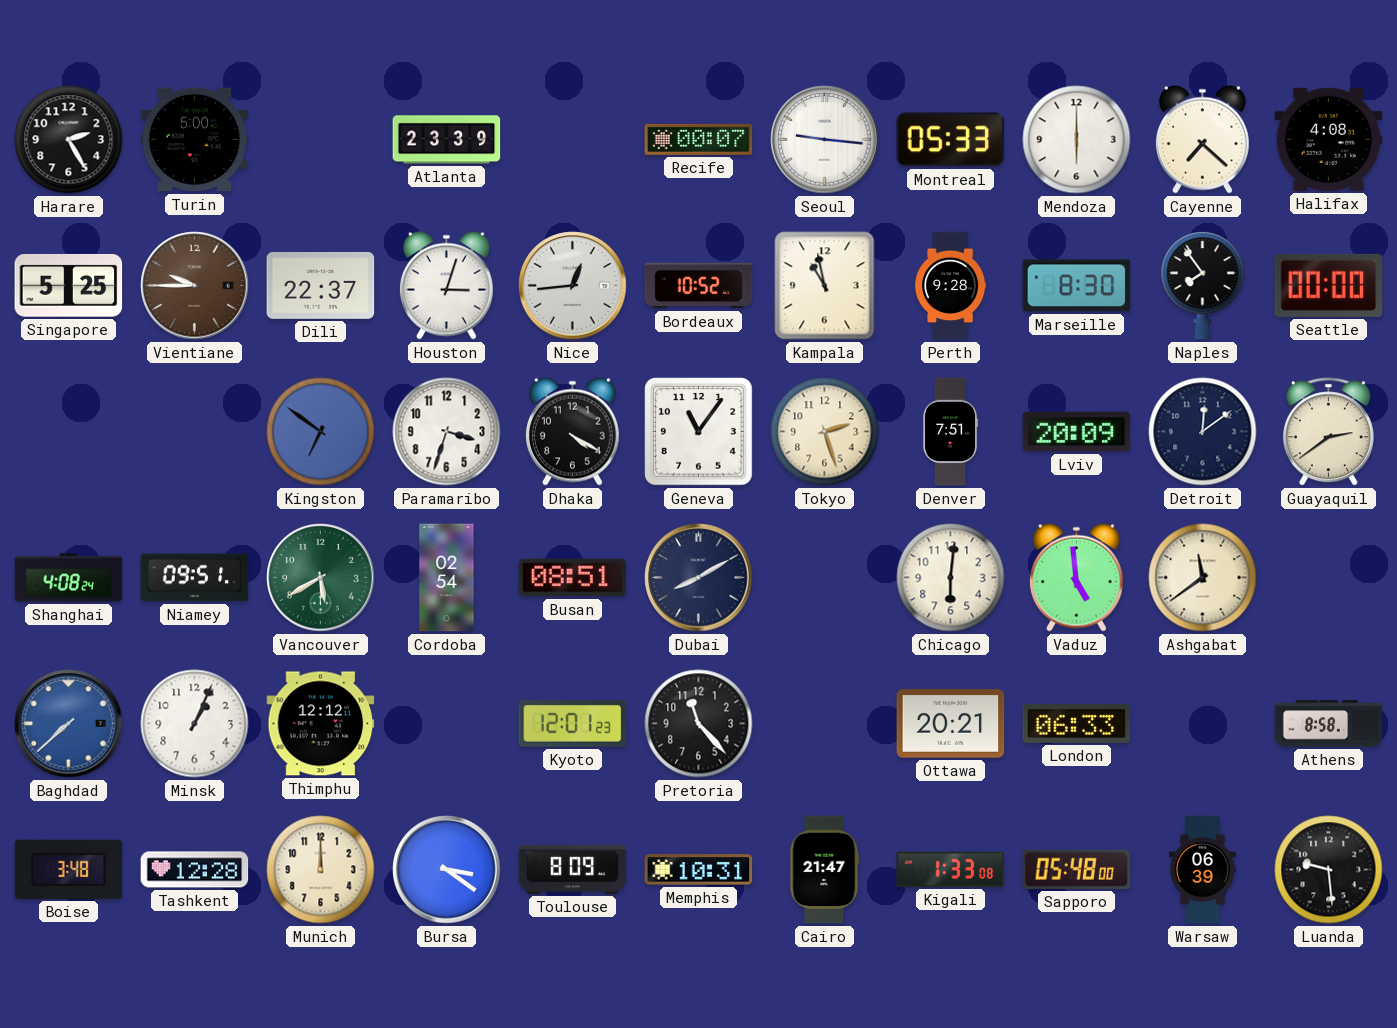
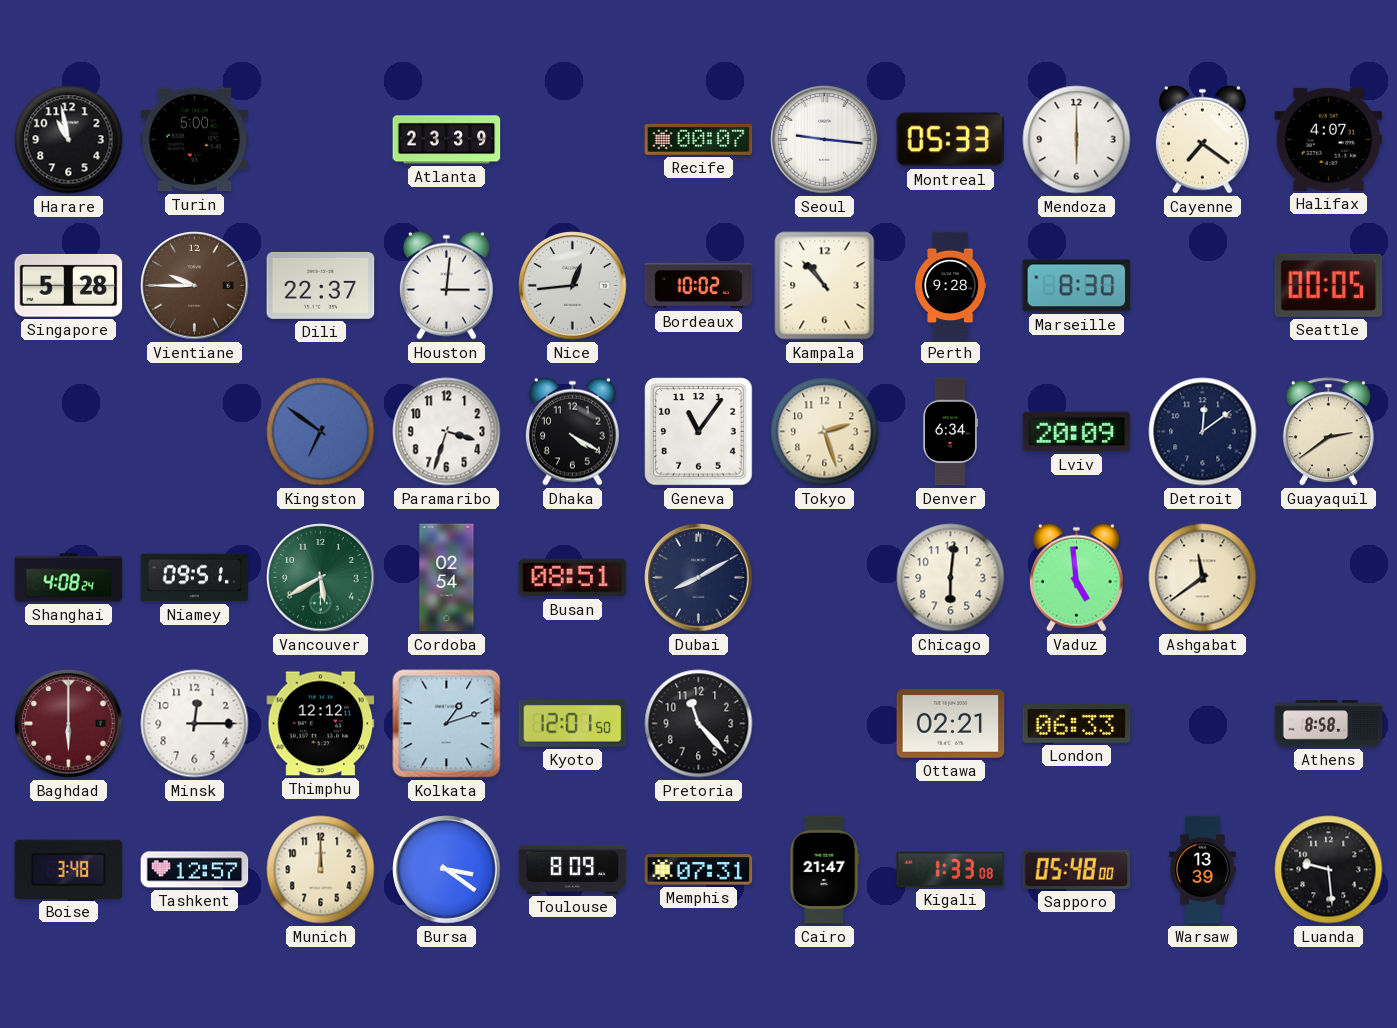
Harare: 2:25 -> 10:58 (69, 140)
Cayenne: 7:22 -> 7:21 (1202, 139)
Halifax: 4:08 -> 4:07 (1329, 139)
Singapore: 5:25 -> 5:28 (69, 285)
Houston: 3:03 -> 3:01 (446, 285)
Bordeaux: 10:52 -> 10:02 (699, 286)
Kampala: 10:58 -> 10:53 (825, 286)
Naples: 7:54 -> none (1203, 285)
Seattle: 00:00 -> 00:05 (1329, 285)
Denver: 7:51 -> 6:34 (950, 432)
Baghdad: 7:38 -> 6:00 (69, 724)
Baghdad dial: blue -> burgundy (69, 724)
Minsk: 1:04 -> 12:15 (195, 724)
Kolkata: none -> 1:12 (447, 724)
Kyoto: 12:01:23 -> 12:01:50 (573, 724)
Ottawa: 20:21 -> 02:21 (951, 724)
Tashkent: 12:28 -> 12:57 (195, 870)
Memphis: 10:31 -> 07:31 (699, 870)
Warsaw: 06:39 -> 13:39 (1203, 870)
